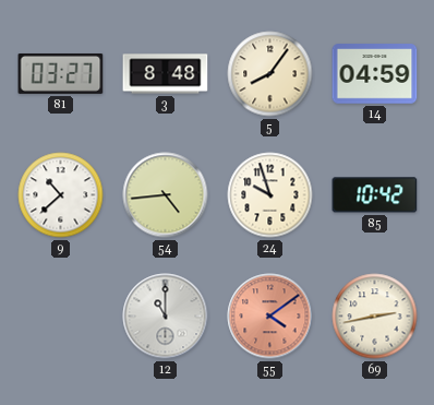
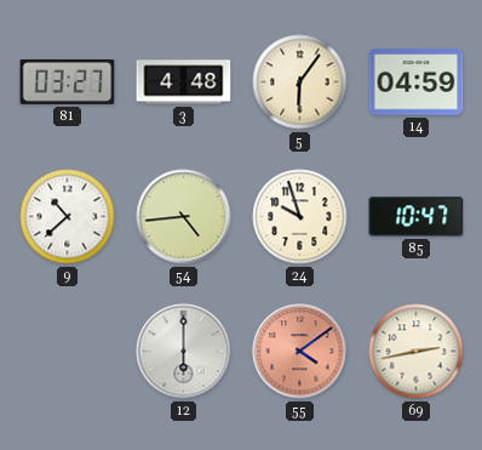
3: 8:48 -> 4:48 (184, 82)
5: 8:06 -> 6:06 (300, 82)
85: 10:42 -> 10:47 (417, 217)
12: 11:00 -> 6:00 (184, 352)
